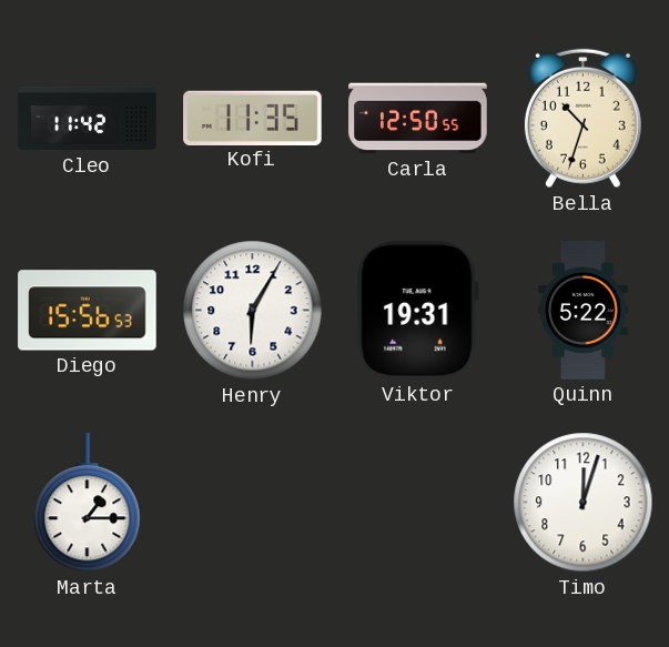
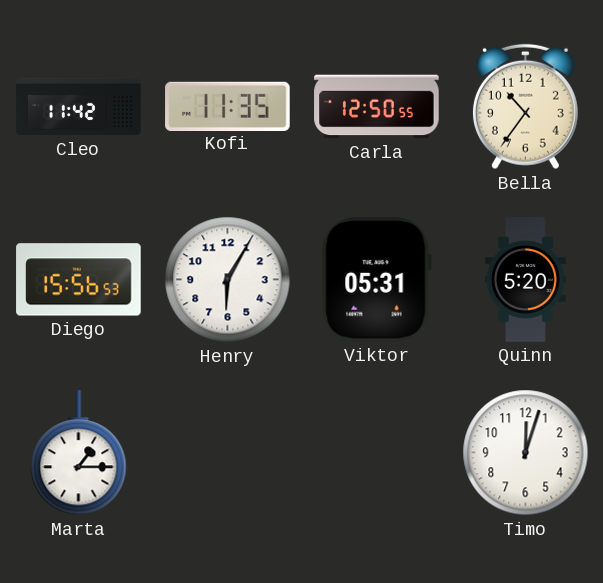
Bella: 10:33 -> 10:36 (525, 107)
Viktor: 19:31 -> 05:31 (376, 280)
Quinn: 5:22 -> 5:20 (526, 280)
